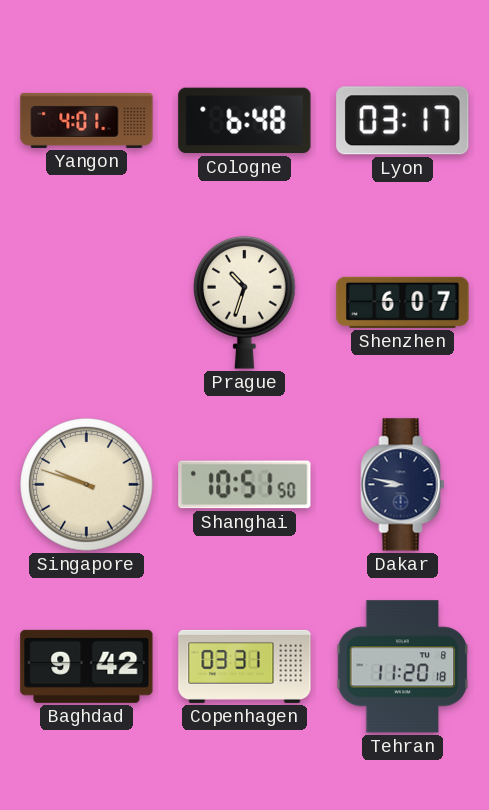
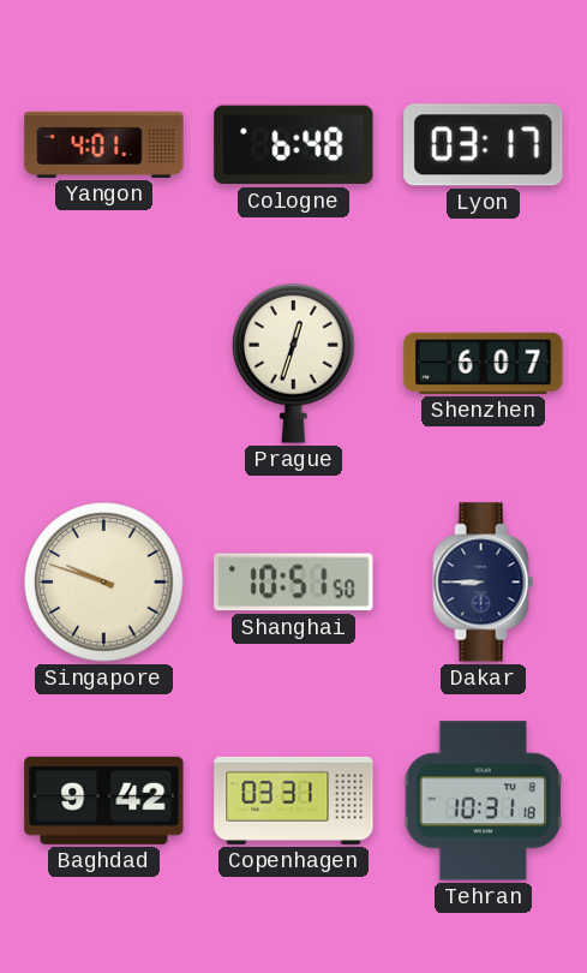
Prague: 10:33 -> 12:33 (294, 363)
Dakar: 8:47 -> 8:45 (484, 583)
Tehran: 11:20 -> 10:31 (484, 801)
